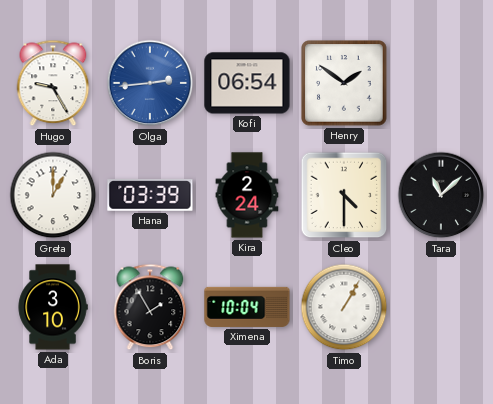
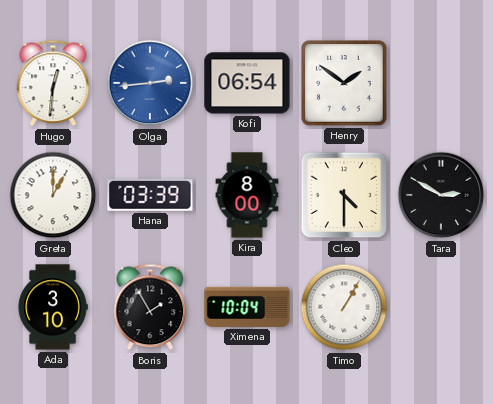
Hugo: 9:25 -> 12:31 (53, 83)
Kira: 2:24 -> 8:00 (247, 195)
Tara: 11:08 -> 2:50 (441, 195)
